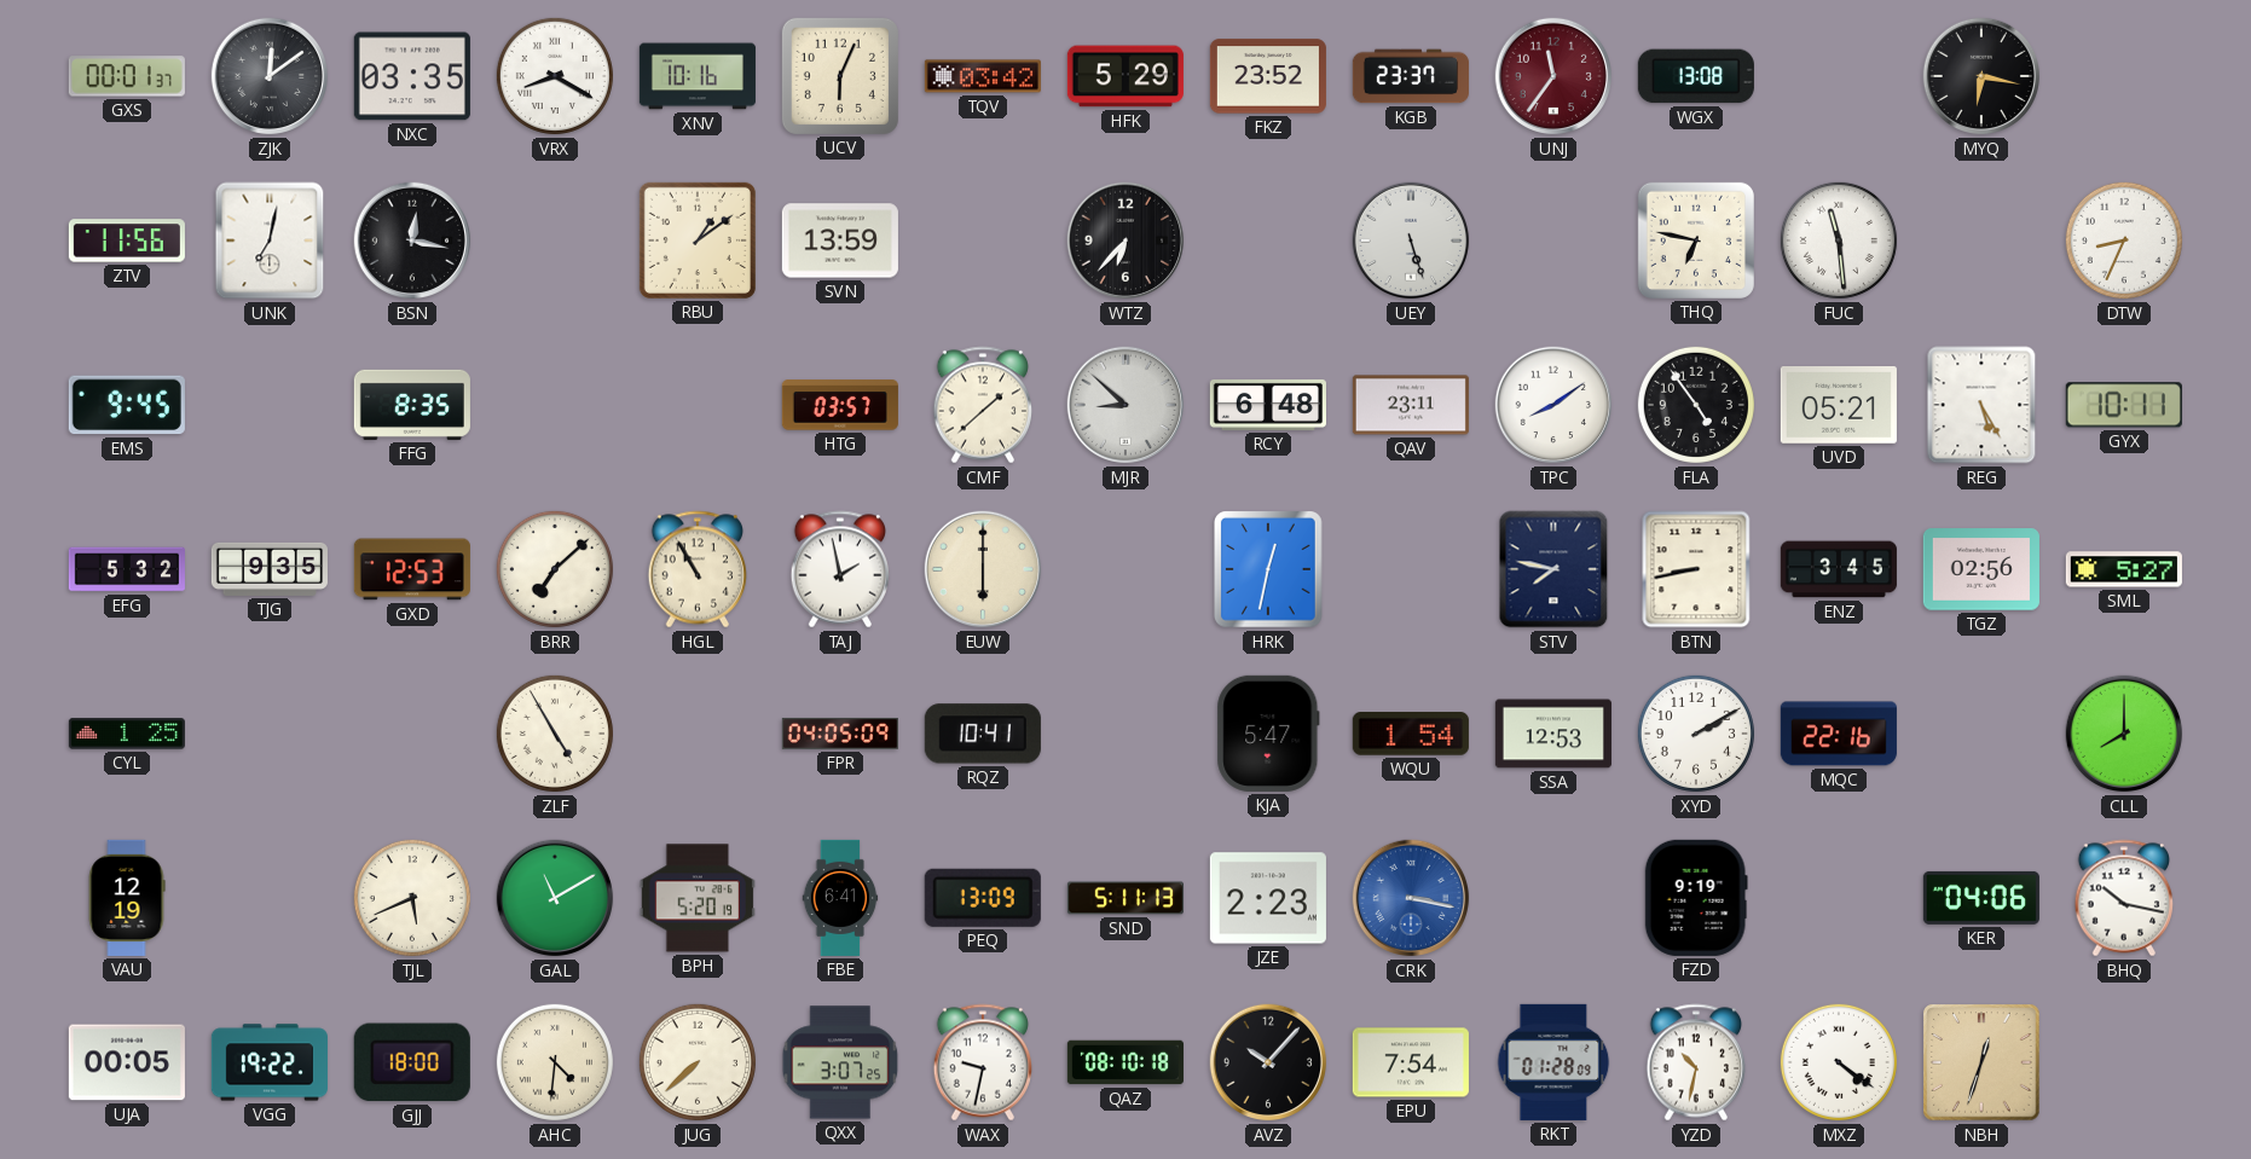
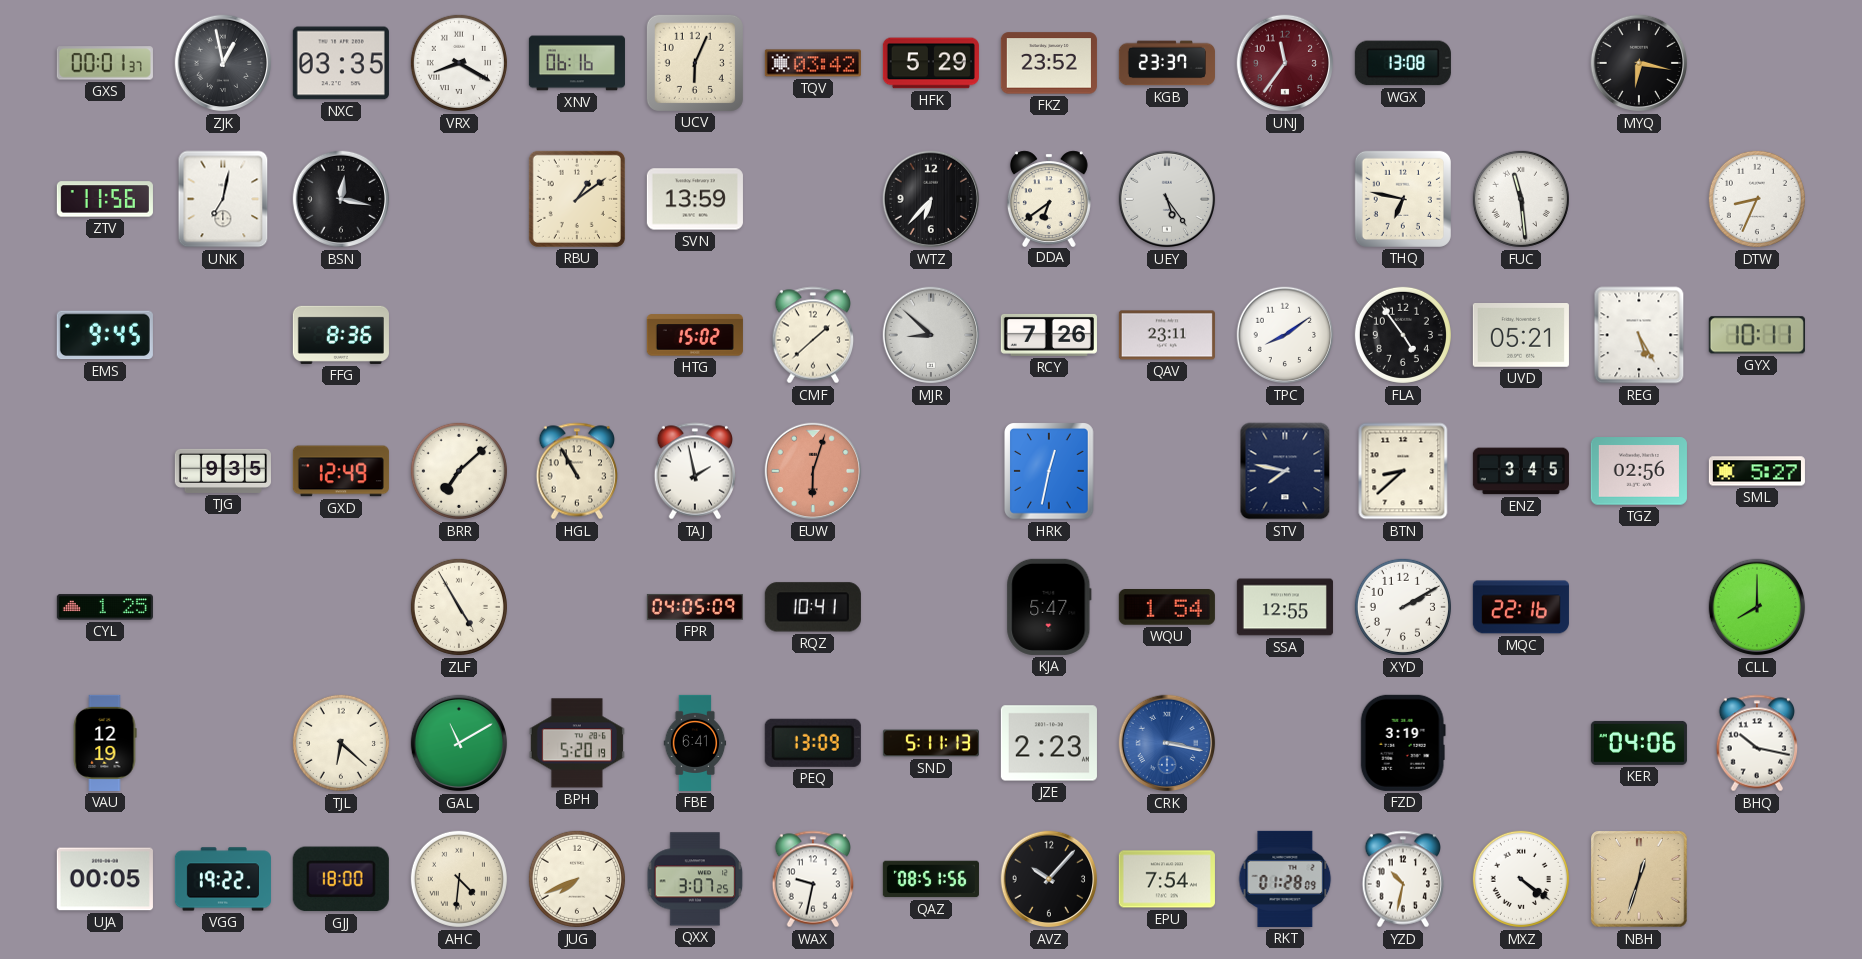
ZJK: 12:09 -> 12:58 (223, 63)
XNV: 10:16 -> 06:16 (577, 63)
DDA: none -> 6:39 (1049, 198)
UEY: 5:27 -> 5:24 (1167, 199)
FFG: 8:35 -> 8:36 (341, 335)
HTG: 03:57 -> 15:02 (695, 335)
RCY: 6:48 -> 7:26 (1049, 335)
EFG: 5:32 -> none (127, 569)
GXD: 12:53 -> 12:49 (341, 471)
EUW: 6:00 -> 6:03 (813, 471)
EUW dial: cream -> salmon (813, 471)
BTN: 8:43 -> 8:38 (1403, 471)
SSA: 12:53 -> 12:55 (1285, 607)
TJL: 5:41 -> 6:22 (341, 743)
FZD: 9:19 -> 3:19 (1403, 743)
JUG: 7:38 -> 7:41 (577, 879)
QAZ: 08:10 -> 08:51 (931, 879)
